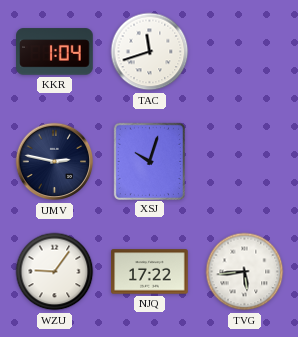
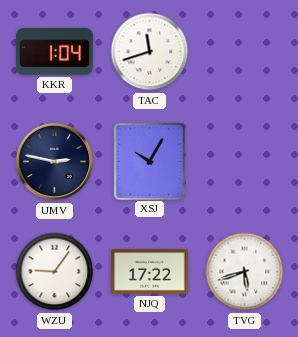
XSJ: 10:03 -> 10:05 (149, 161)
TVG: 5:44 -> 5:42 (245, 272)
